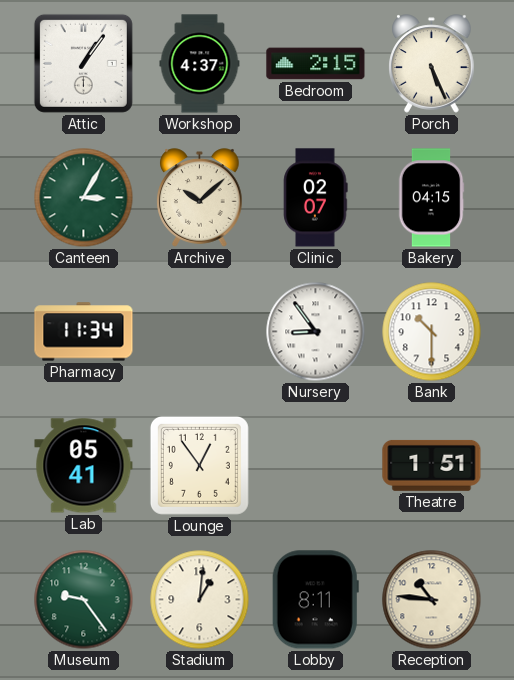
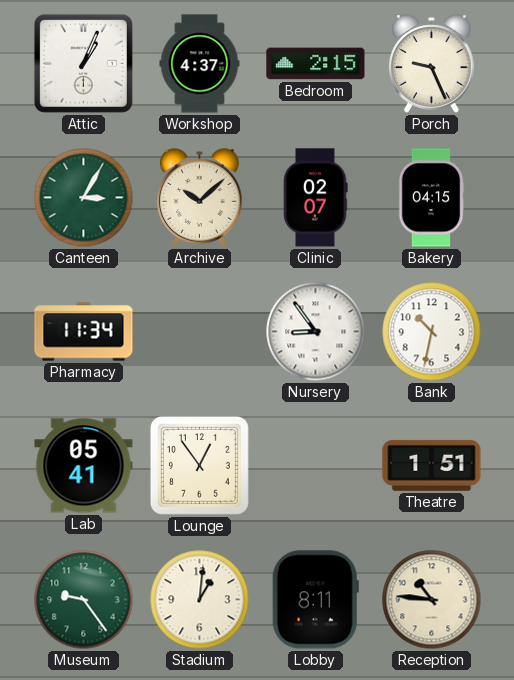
Attic: 1:06 -> 1:04 (83, 63)
Porch: 5:26 -> 9:26 (432, 64)
Bank: 10:30 -> 10:32 (432, 332)
